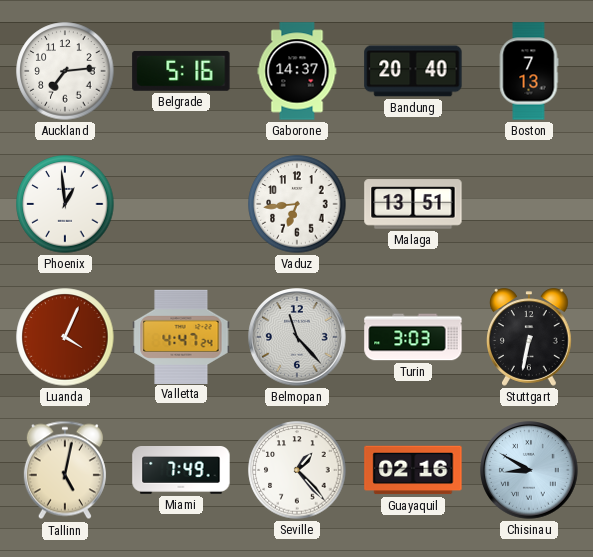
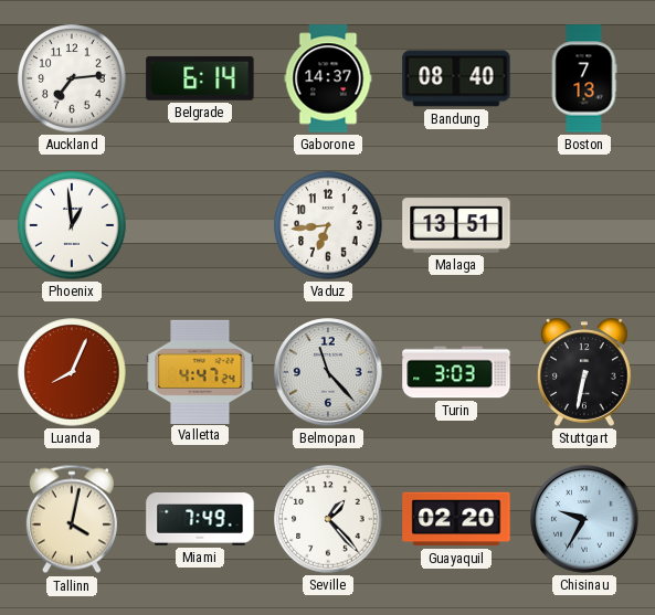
Belgrade: 5:16 -> 6:14 (200, 78)
Bandung: 20:40 -> 08:40 (456, 78)
Luanda: 4:04 -> 8:04 (72, 372)
Tallinn: 5:02 -> 4:02 (72, 519)
Guayaquil: 02:16 -> 02:20 (456, 519)
Chisinau: 8:50 -> 9:35 (584, 519)
